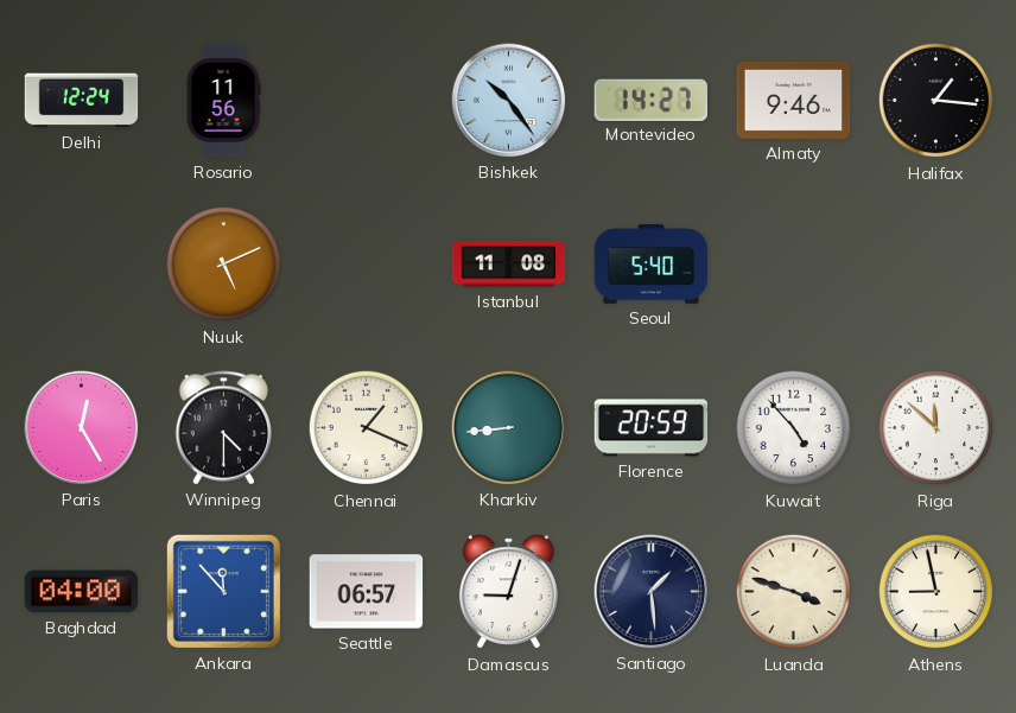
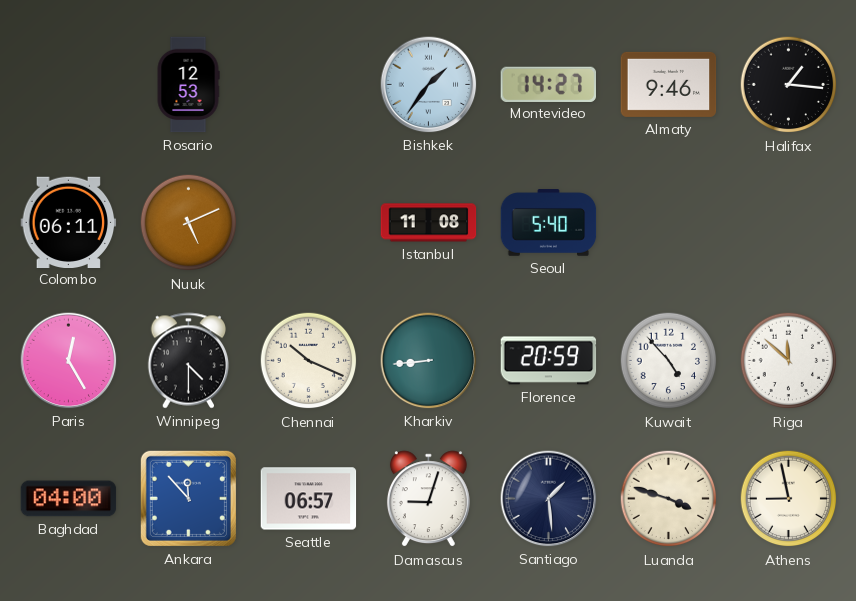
Delhi: 12:24 -> none (82, 101)
Rosario: 11:56 -> 12:53 (188, 85)
Bishkek: 10:24 -> 1:36 (429, 85)
Colombo: none -> 06:11 (69, 222)
Chennai: 1:19 -> 10:19 (309, 361)
